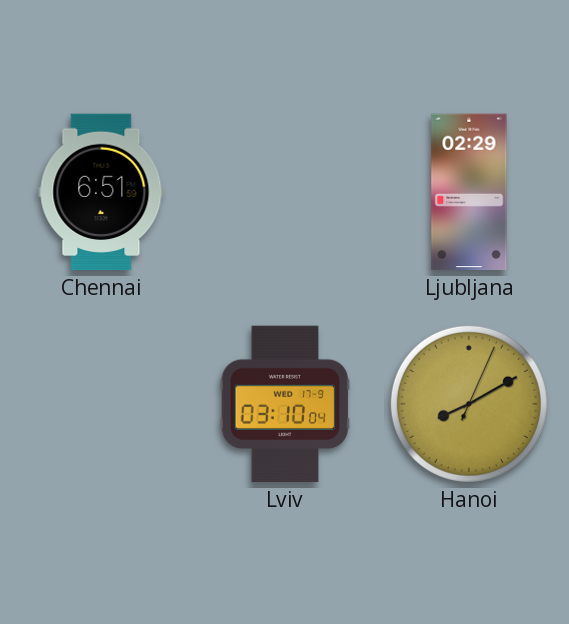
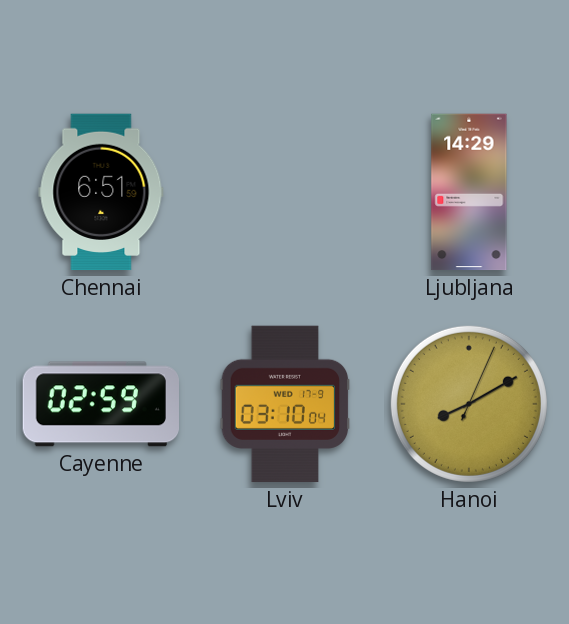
Ljubljana: 02:29 -> 14:29 (469, 192)
Cayenne: none -> 02:59 (100, 404)
